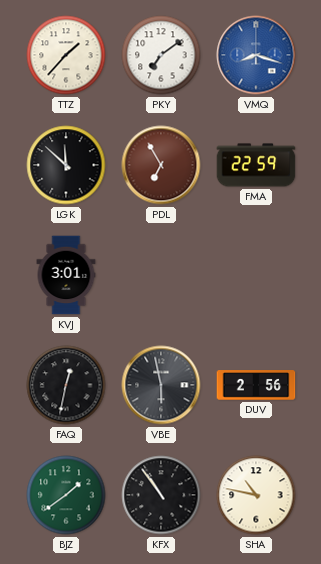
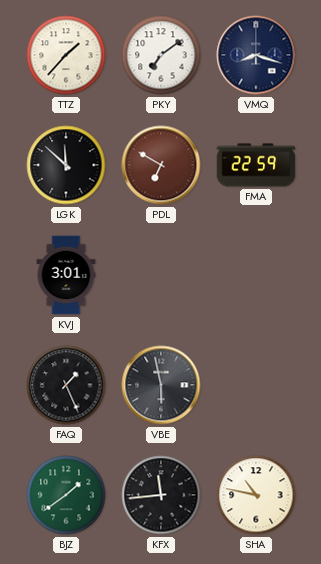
VMQ dial: blue -> navy (256, 55)
PDL: 6:55 -> 6:50 (161, 165)
FAQ: 12:32 -> 1:26 (66, 385)
DUV: 2:56 -> none (256, 385)
KFX: 10:54 -> 11:44 (161, 495)
